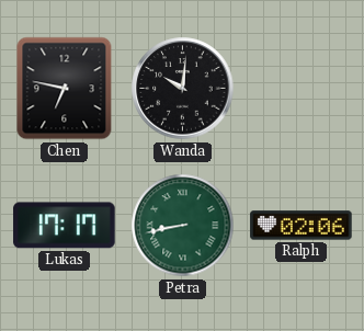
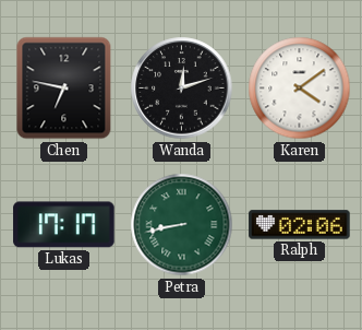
Wanda: 10:01 -> 12:12 (182, 89)
Karen: none -> 4:09 (300, 89)
